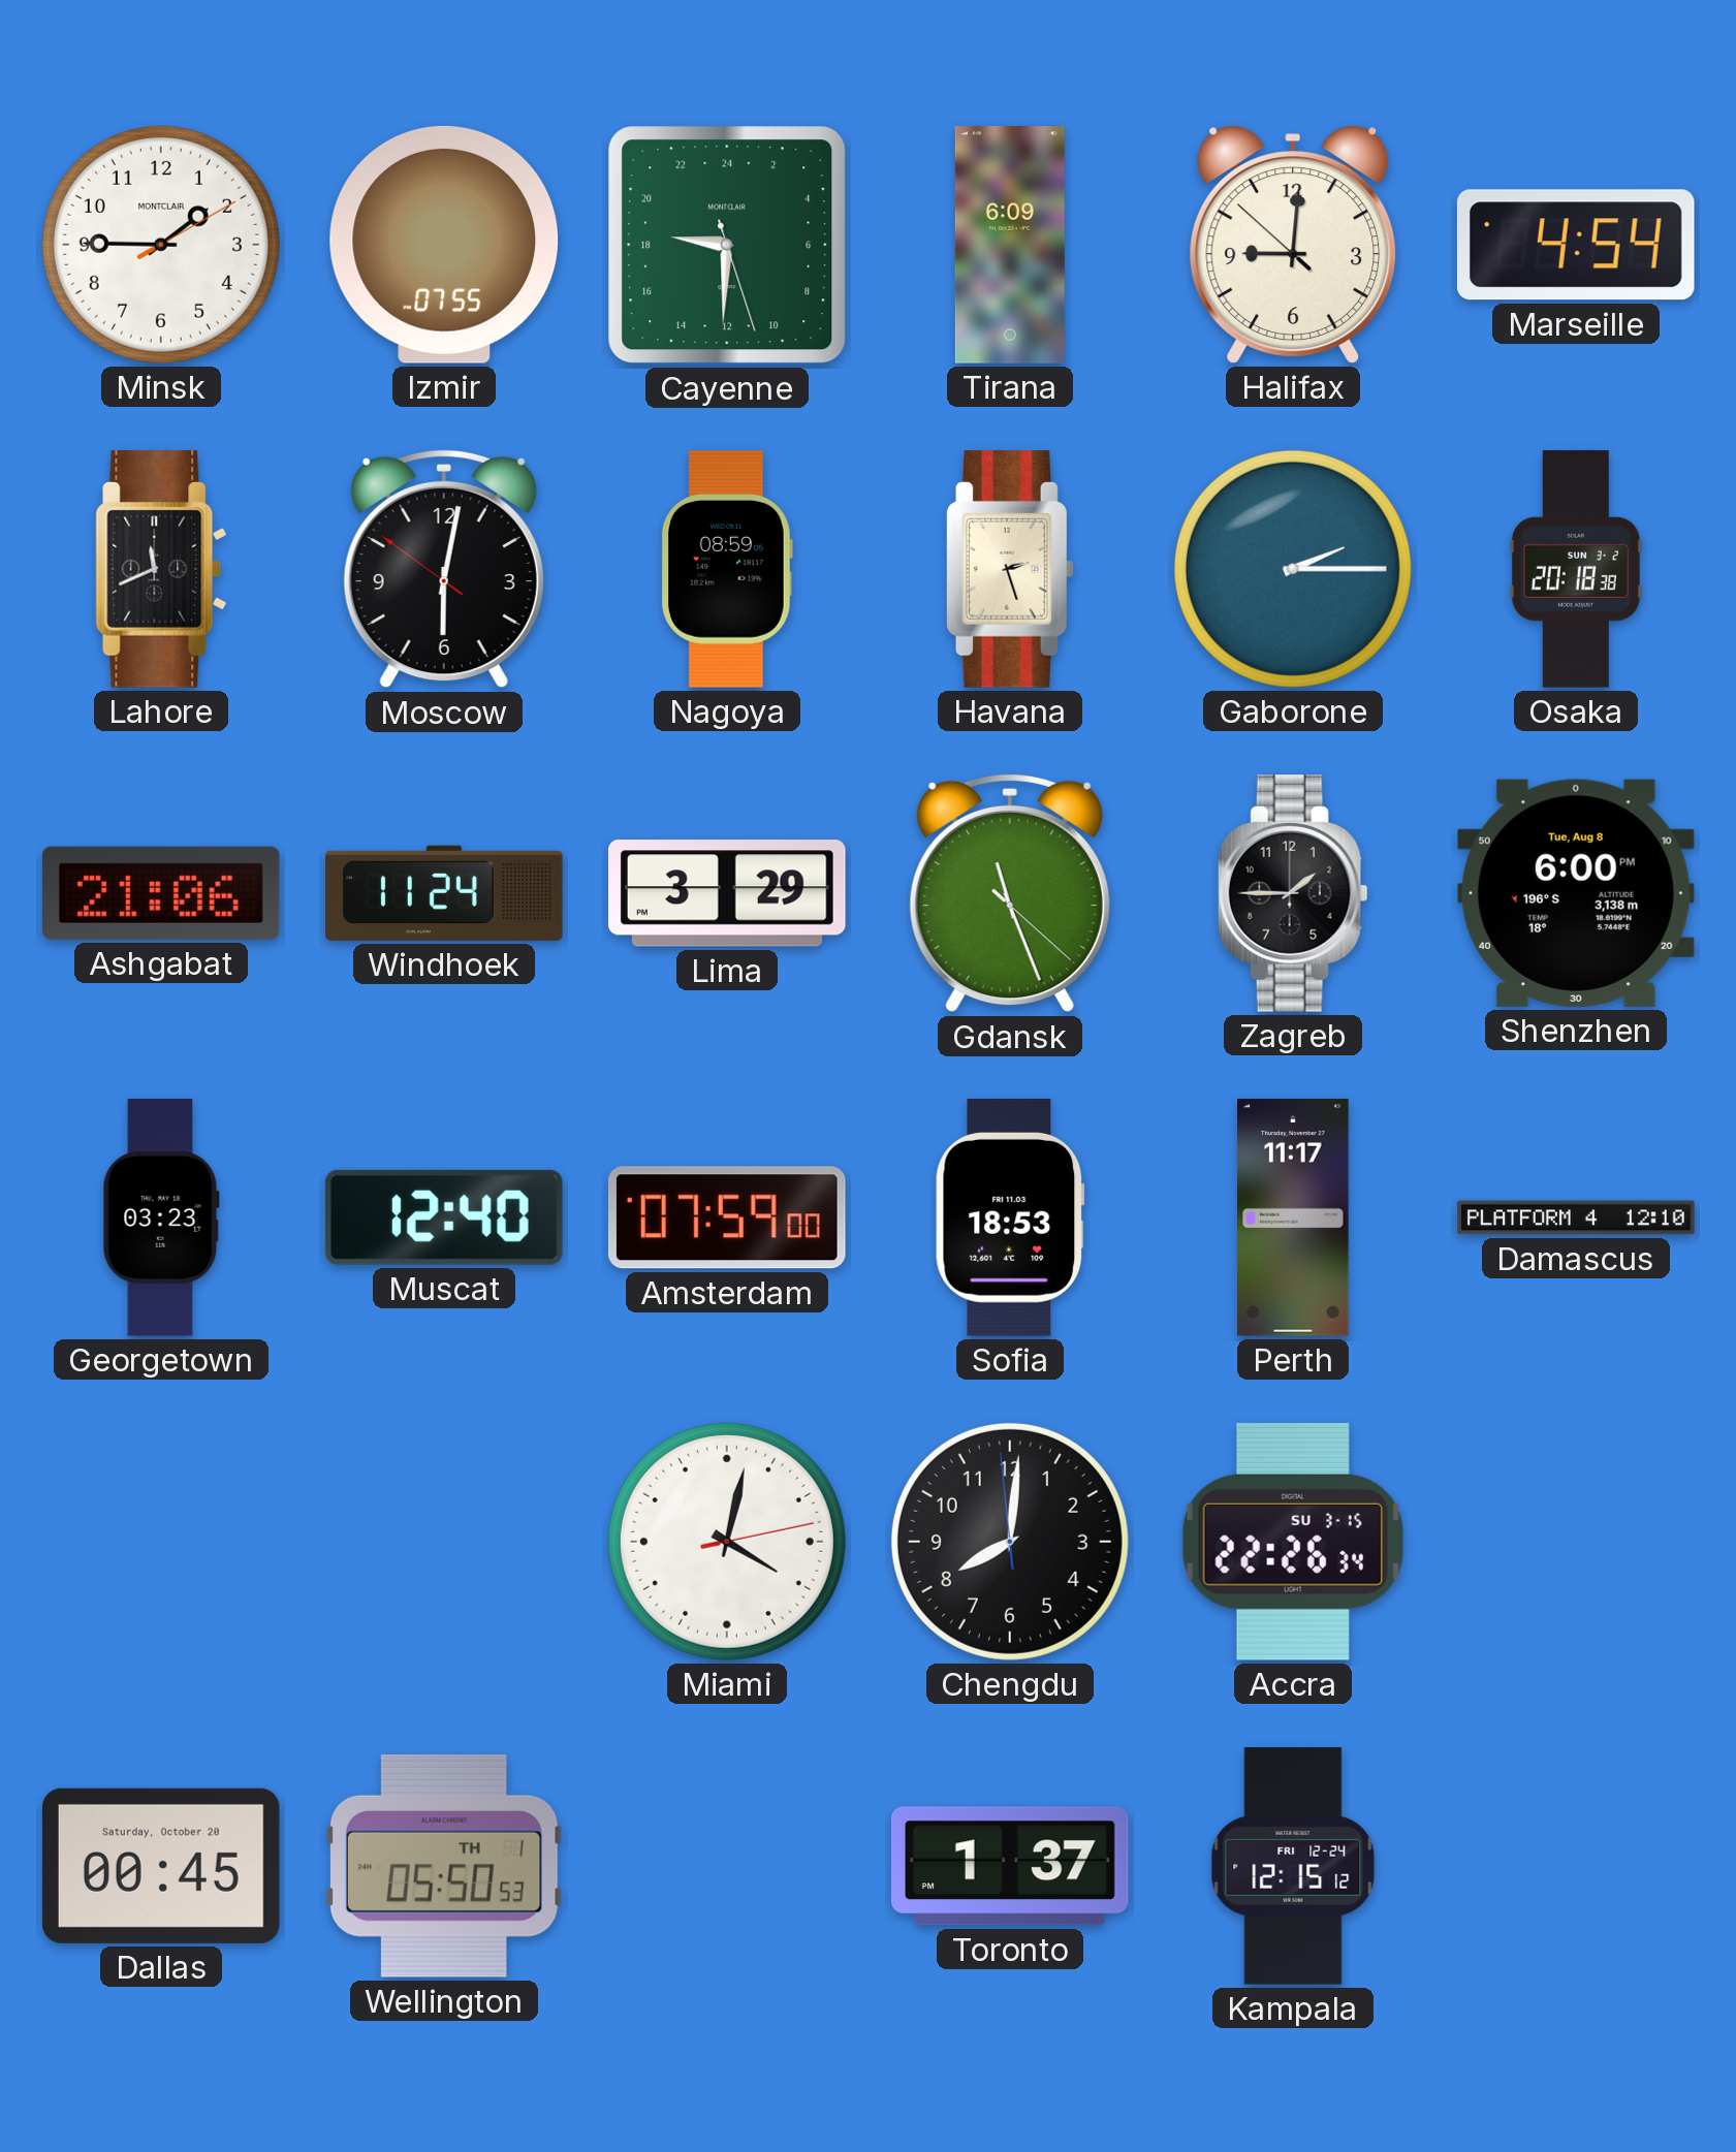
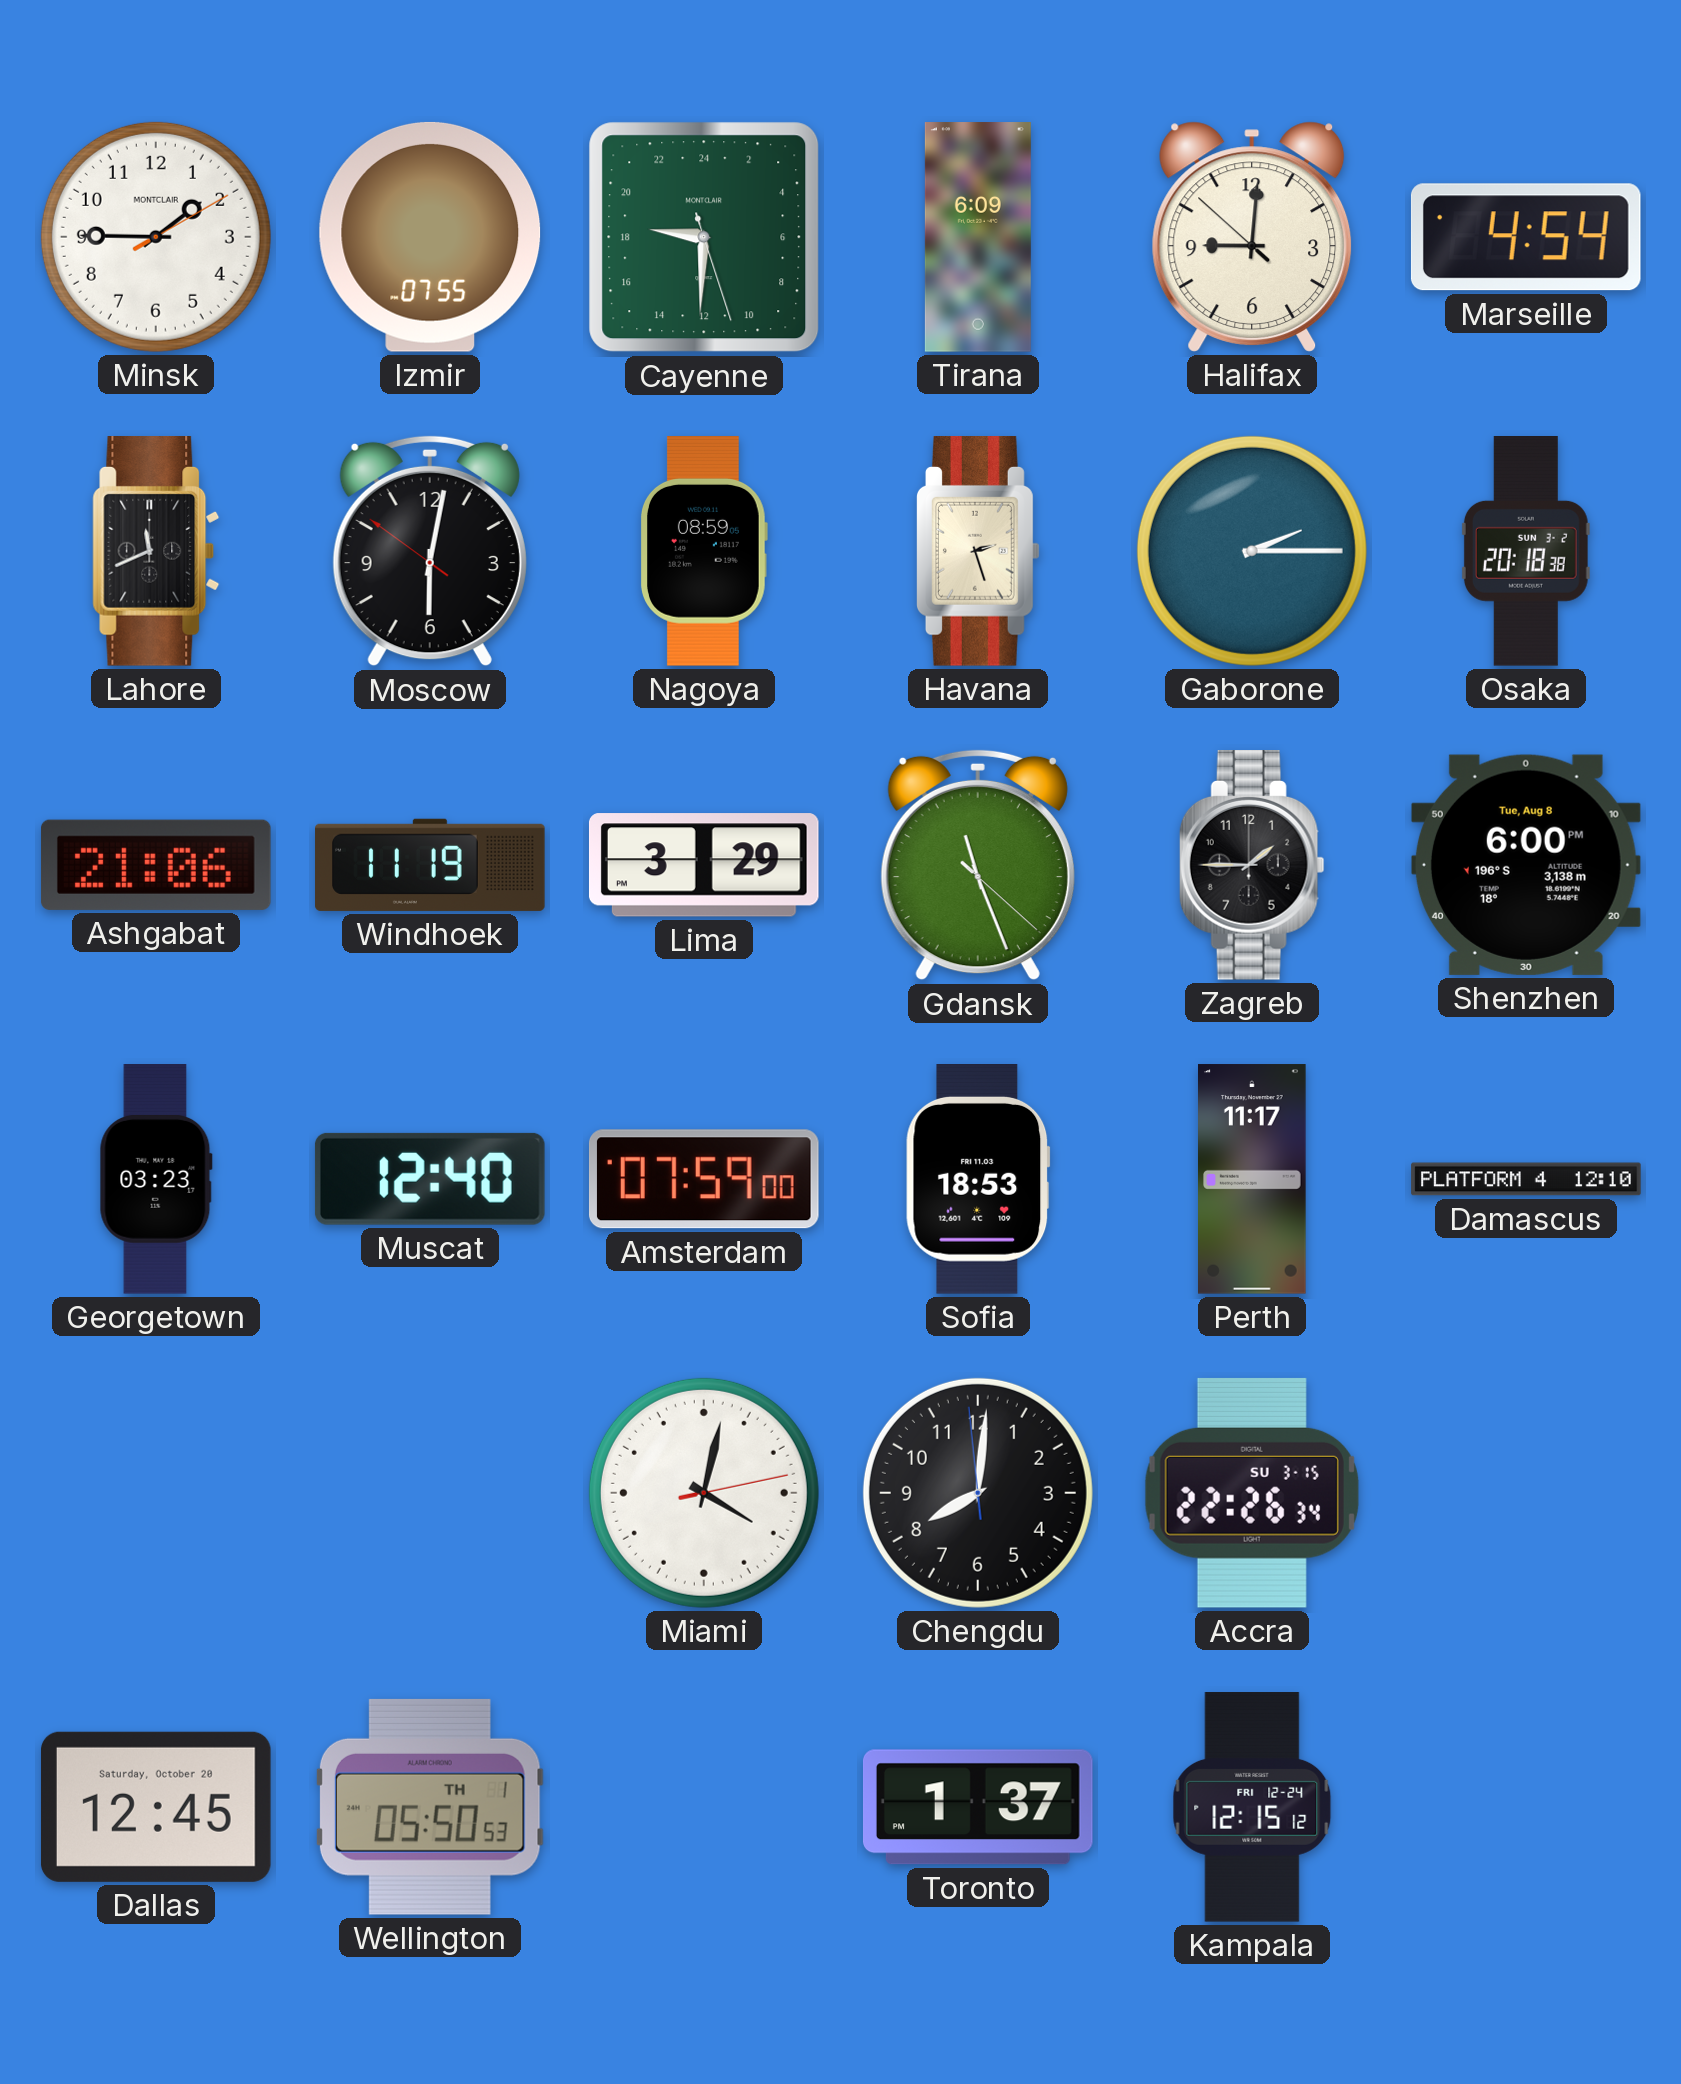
Windhoek: 11:24 -> 11:19 (430, 865)
Dallas: 00:45 -> 12:45 (156, 1807)
